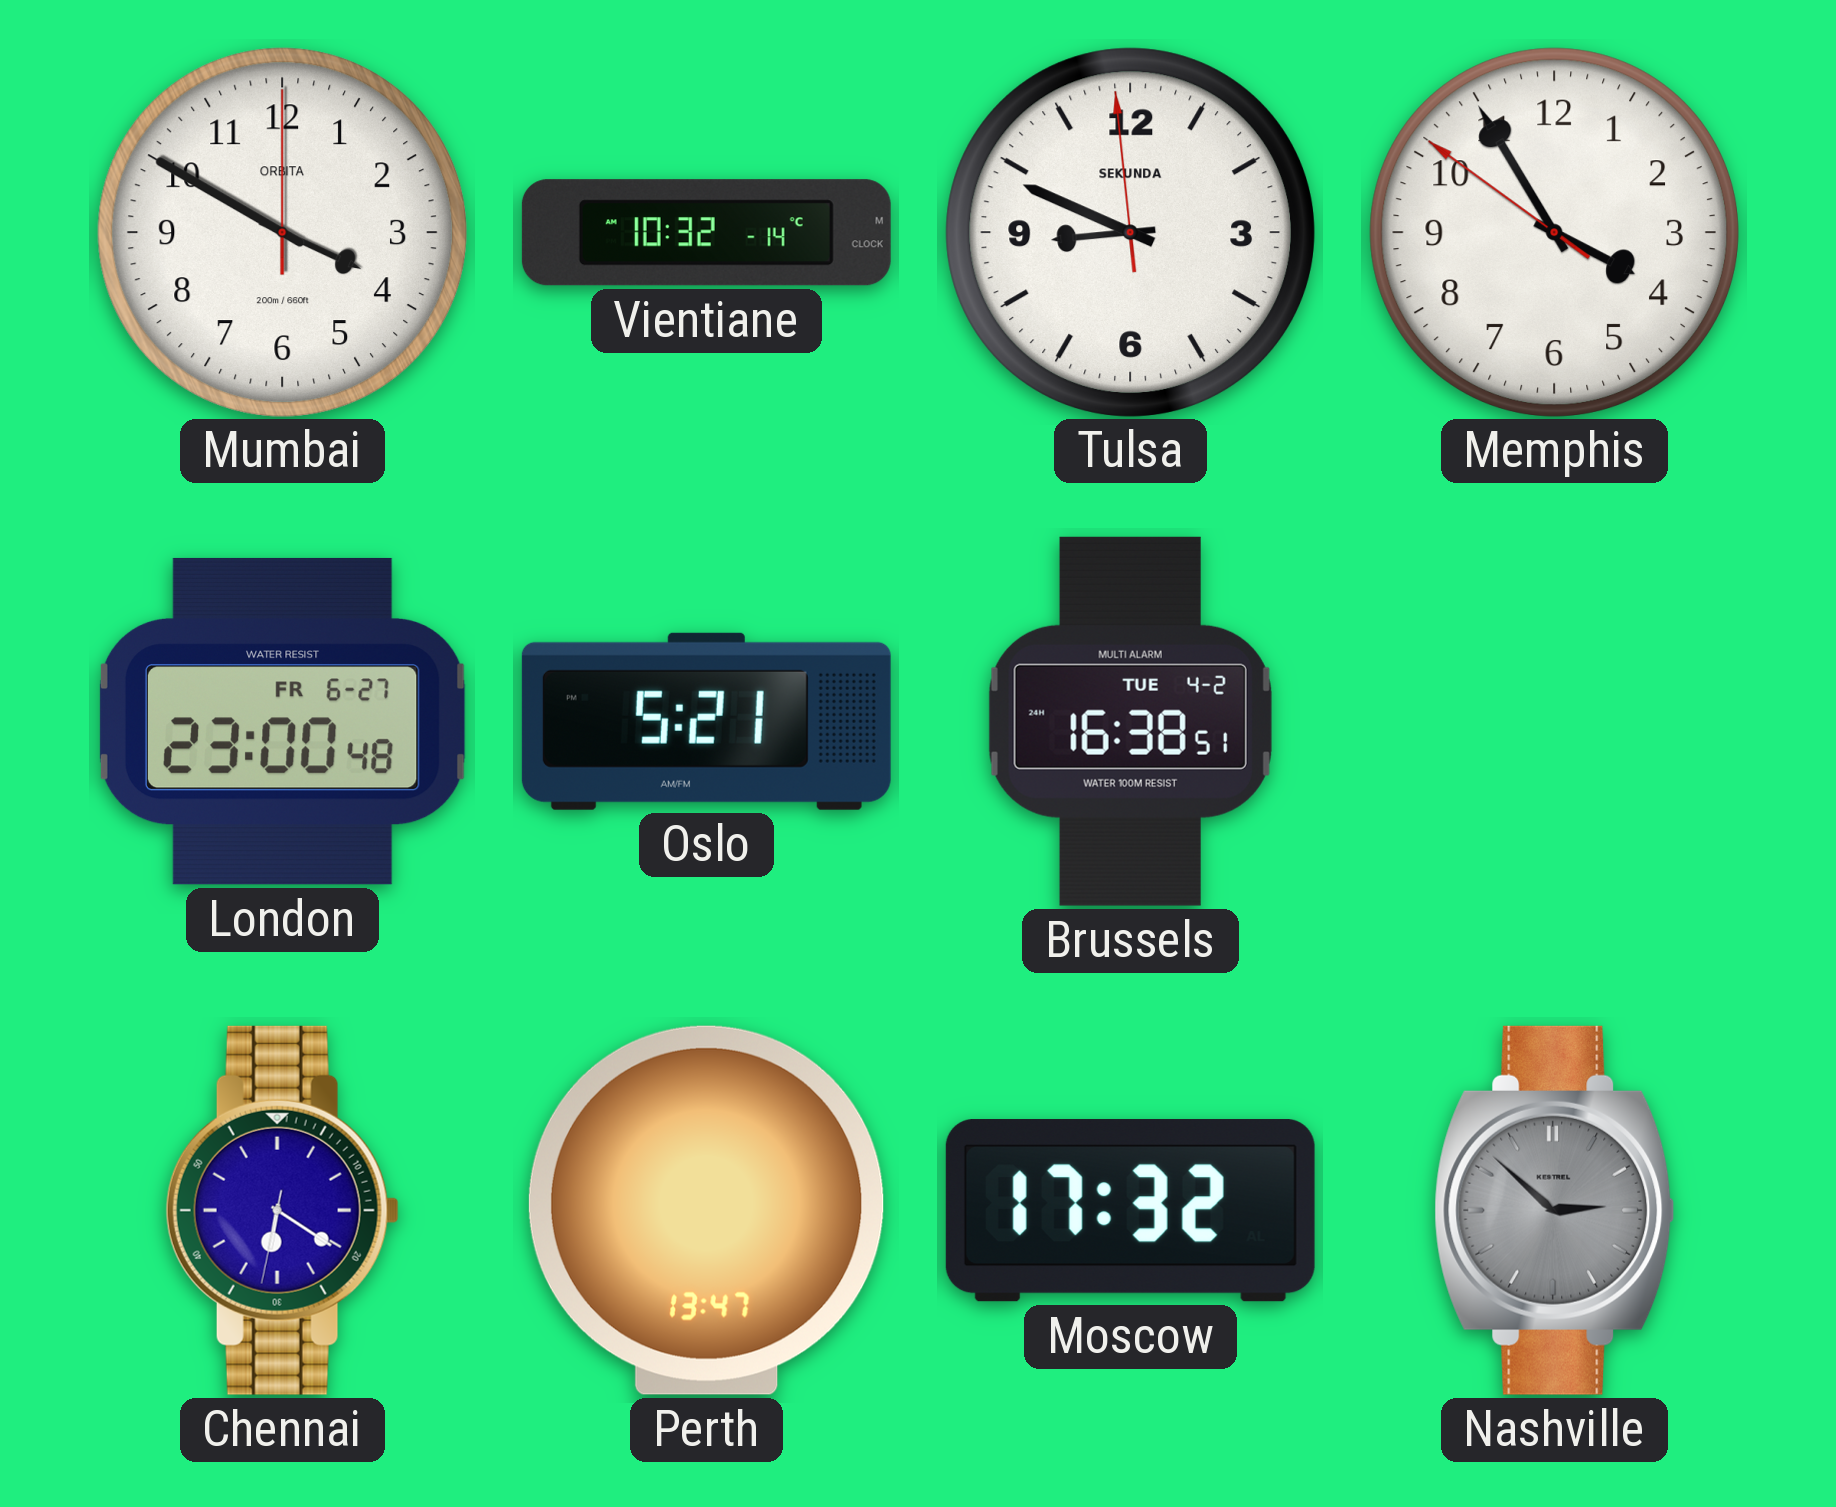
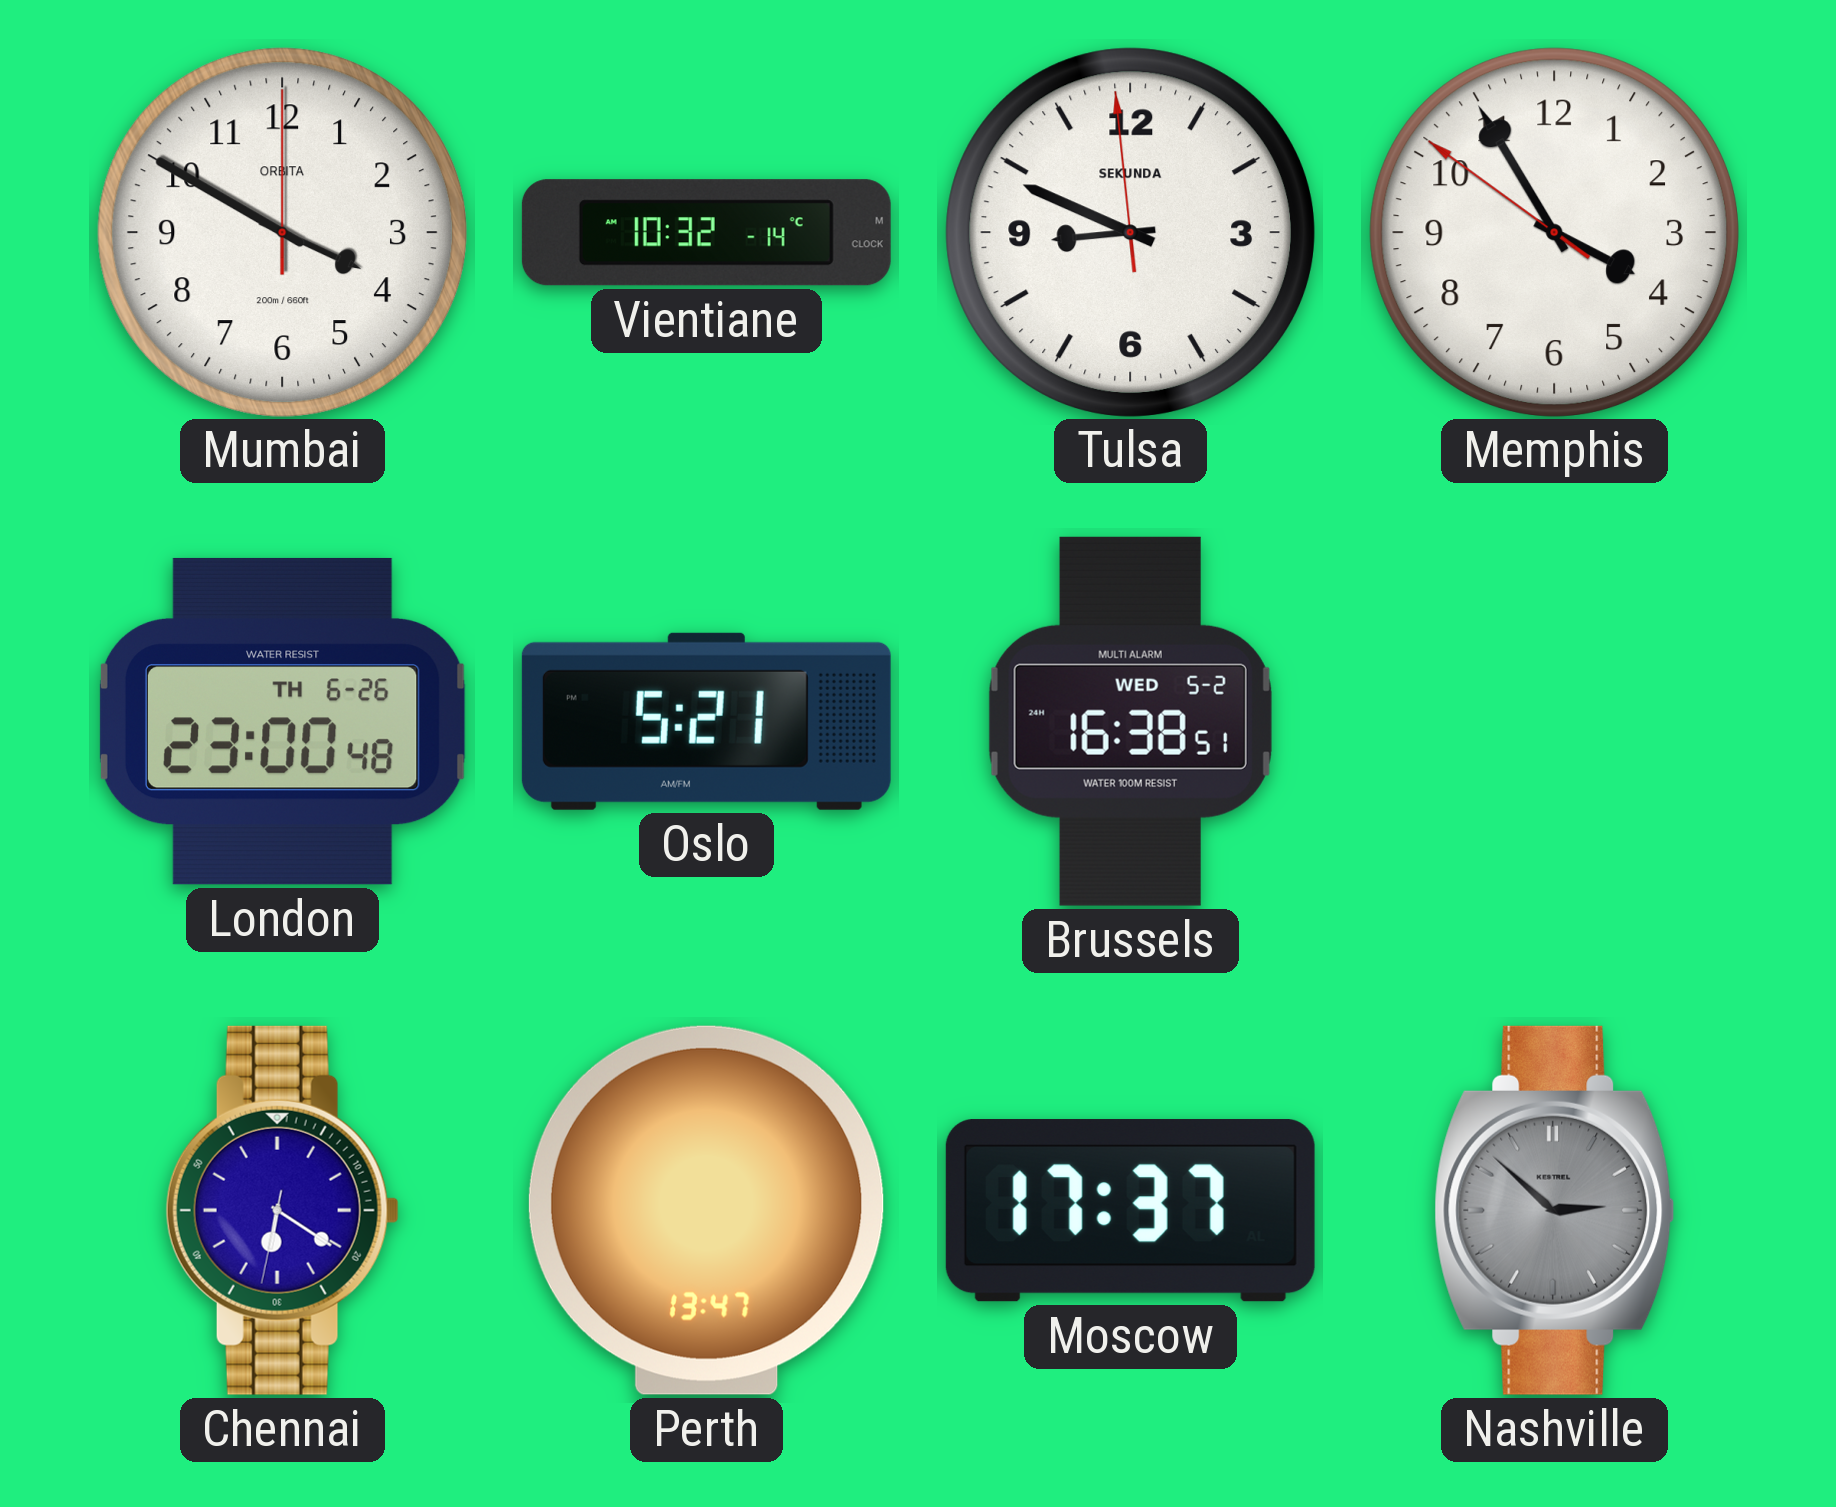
London date: FR 6-27 -> TH 6-26 (282, 721)
Brussels date: TUE 4-2 -> WED 5-2 (1130, 721)
Moscow: 17:32 -> 17:37 (1130, 1211)
